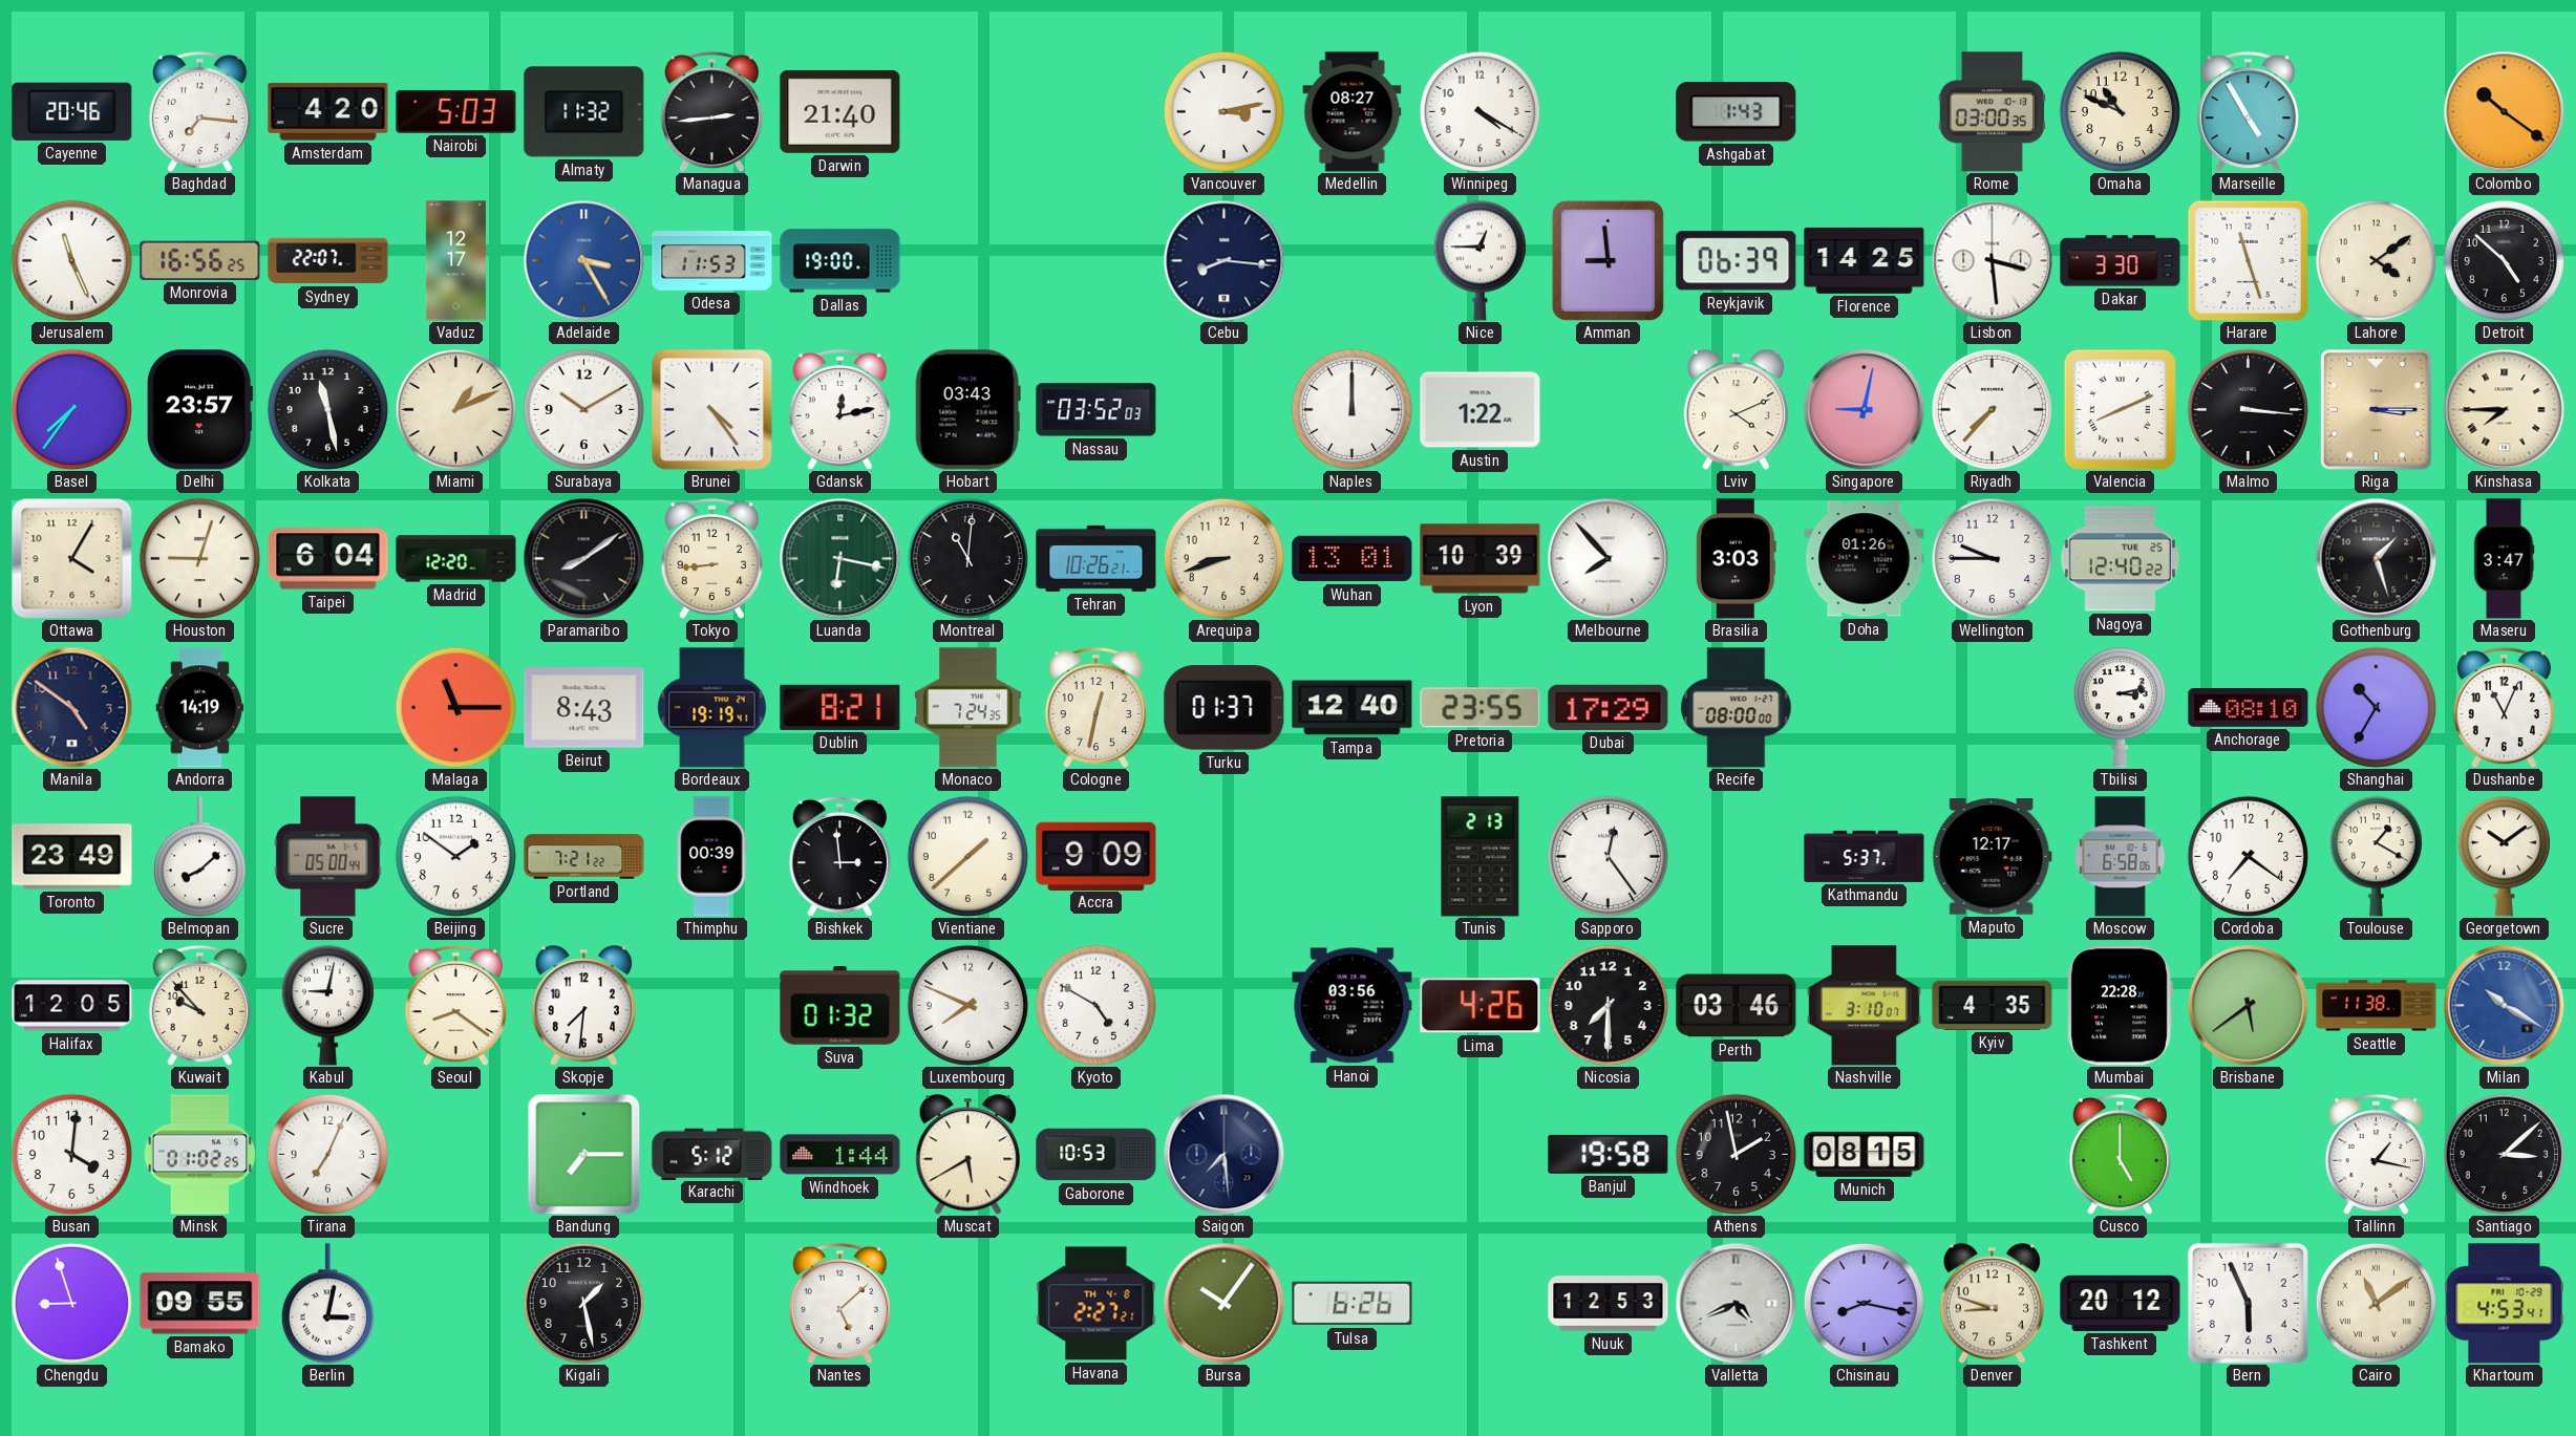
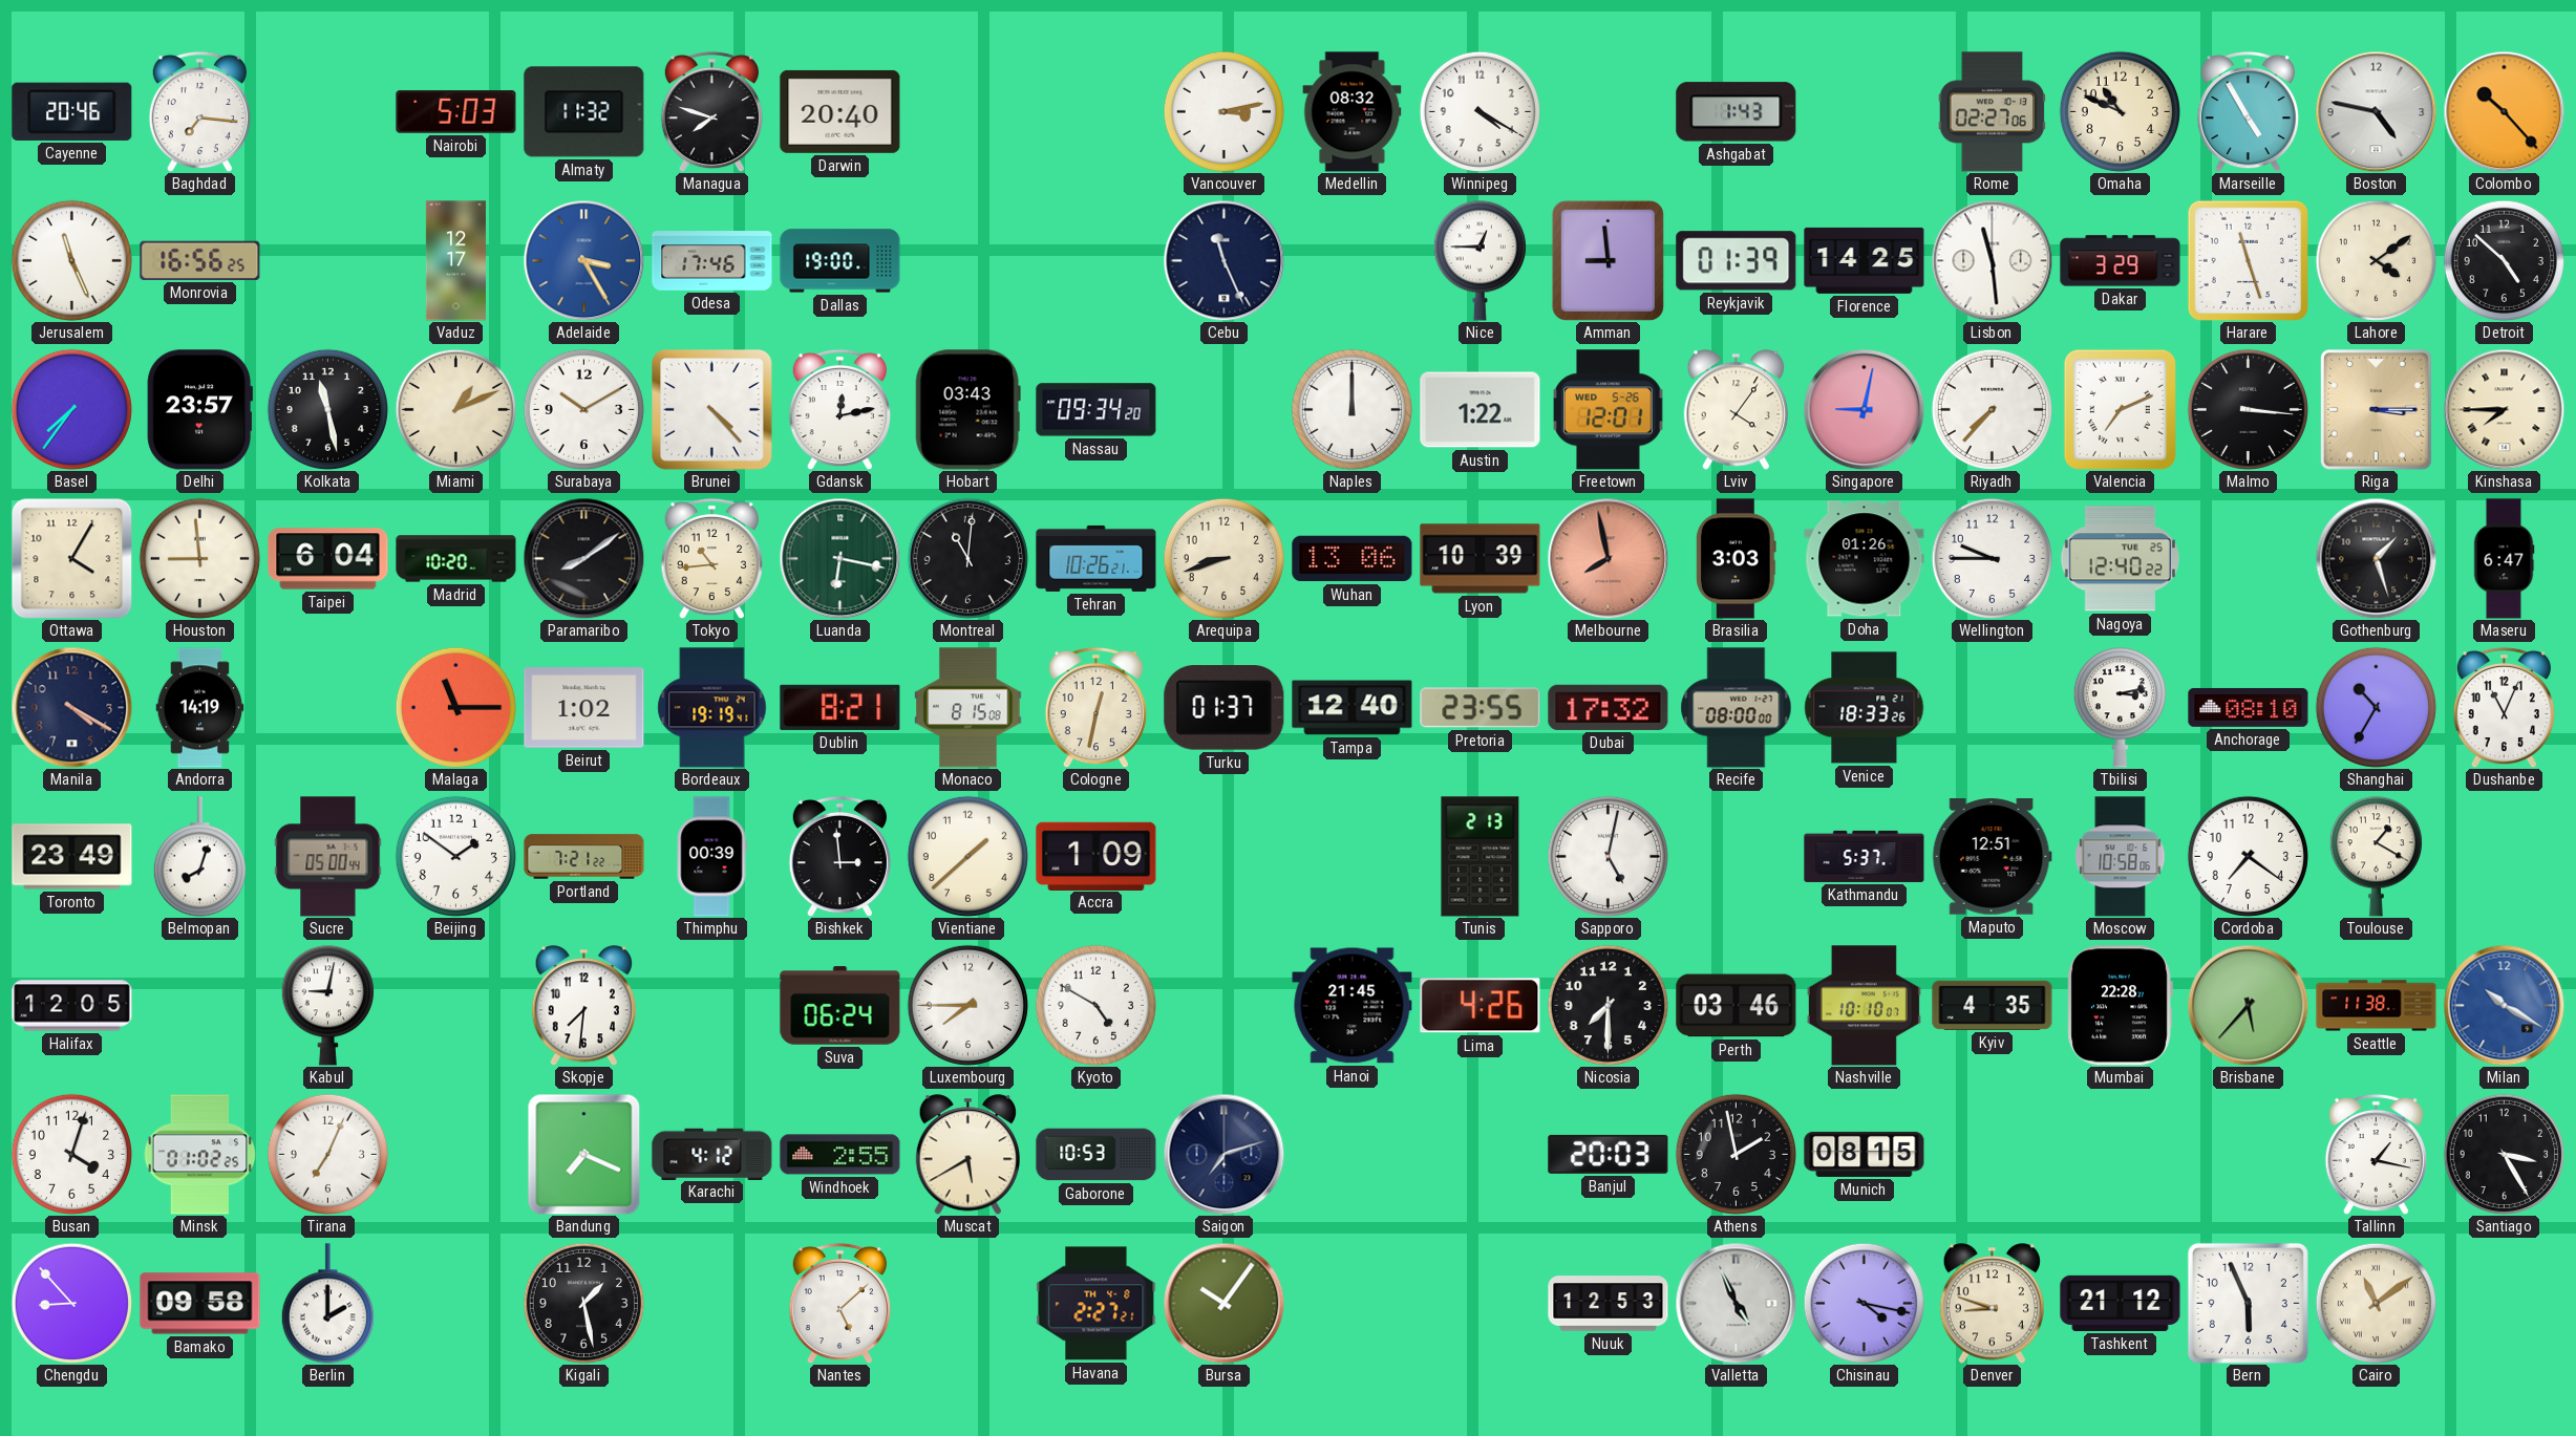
Amsterdam: 4:20 -> none (328, 112)
Managua: 2:44 -> 7:48 (711, 111)
Darwin: 21:40 -> 20:40 (840, 111)
Medellin: 08:27 -> 08:32 (1353, 112)
Rome: 03:00 -> 02:27 (1993, 112)
Boston: none -> 4:47 (2376, 111)
Colombo: 10:21 -> 10:23 (2504, 111)
Sydney: 22:07 -> none (328, 261)
Odesa: 11:53 -> 17:46 (712, 261)
Cebu: 8:16 -> 11:26 (1223, 260)
Reykjavik: 06:39 -> 01:39 (1737, 261)
Lisbon: 3:29 -> 11:29 (1992, 260)
Dakar: 3:30 -> 3:29 (2121, 261)
Brunei: 4:24 -> 4:23 (712, 410)
Nassau: 03:52 -> 09:34 (1097, 410)
Freetown: none -> 12:01 (1609, 410)
Lviv: 4:11 -> 4:06 (1736, 410)
Valencia: 8:11 -> 7:11 (2120, 409)
Houston: 9:03 -> 8:59 (199, 558)
Madrid: 12:20 -> 10:20 (456, 559)
Tokyo: 8:44 -> 10:44 (711, 558)
Wuhan: 13:01 -> 13:06 (1353, 559)
Melbourne: 7:53 -> 7:58 (1608, 558)
Melbourne dial: white -> salmon (1608, 558)
Maseru: 3:47 -> 6:47 (2504, 559)
Manila: 4:51 -> 4:20 (71, 707)
Beirut: 8:43 -> 1:02 (584, 708)
Monaco: 7:24 -> 8:15 (968, 708)
Dubai: 17:29 -> 17:32 (1609, 707)
Venice: none -> 18:33 (1865, 708)
Belmopan: 8:08 -> 8:03 (199, 857)
Accra: 9:09 -> 1:09 (1097, 856)
Sapporo: 12:24 -> 5:02 (1608, 856)
Maputo: 12:17 -> 12:51 (1992, 857)
Moscow: 6:58 -> 10:58 (2121, 857)
Georgetown: 10:09 -> none (2504, 857)
Kuwait: 9:53 -> none (199, 1005)
Seoul: 8:21 -> none (455, 1005)
Suva: 01:32 -> 06:24 (840, 1006)
Luxembourg: 7:49 -> 7:45 (967, 1005)
Hanoi: 03:56 -> 21:45 (1353, 1006)
Nashville: 3:10 -> 10:10 (1864, 1006)
Brisbane: 5:39 -> 5:37 (2248, 1005)
Busan: 4:01 -> 4:03 (71, 1154)
Bandung: 7:15 -> 7:19 (584, 1154)
Karachi: 5:12 -> 4:12 (712, 1154)
Windhoek: 1:44 -> 2:55 (840, 1155)
Saigon: 7:29 -> 7:12 (1223, 1154)
Banjul: 19:58 -> 20:03 (1609, 1154)
Cusco: 5:00 -> none (2120, 1154)
Santiago: 3:08 -> 3:25 (2504, 1154)
Chengdu: 8:57 -> 8:53 (71, 1303)
Bamako: 09:55 -> 09:58 (200, 1304)
Berlin: 3:02 -> 2:00 (327, 1304)
Tulsa: 6:26 -> none (1353, 1304)
Valletta: 4:41 -> 4:56 (1736, 1303)
Chisinau: 8:17 -> 4:17 (1864, 1303)
Tashkent: 20:12 -> 21:12 (2121, 1303)
Khartoum: 4:53 -> none (2505, 1304)
